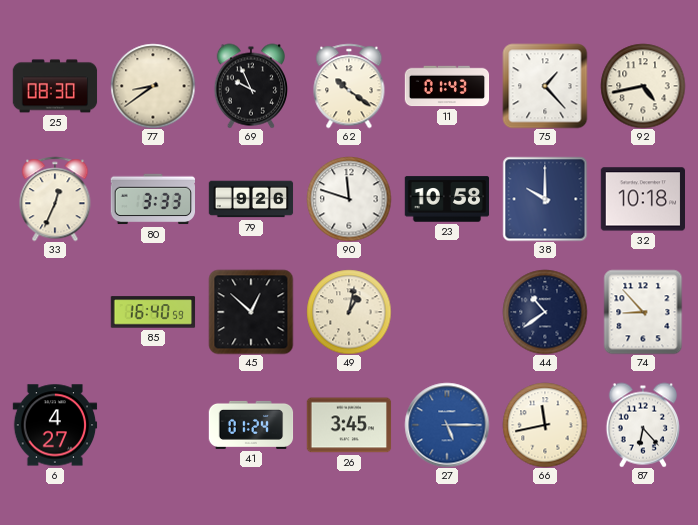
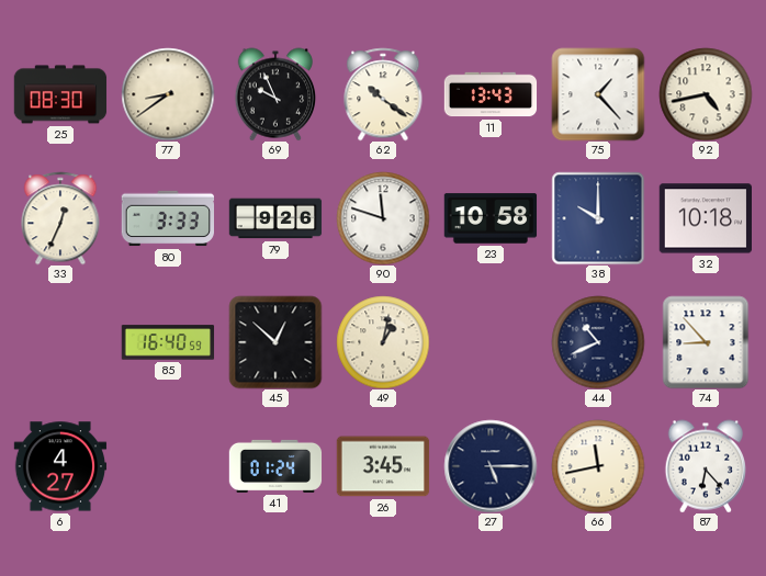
11: 01:43 -> 13:43 (491, 94)
44: 10:39 -> 10:41 (598, 342)
27 dial: blue -> navy (491, 466)
